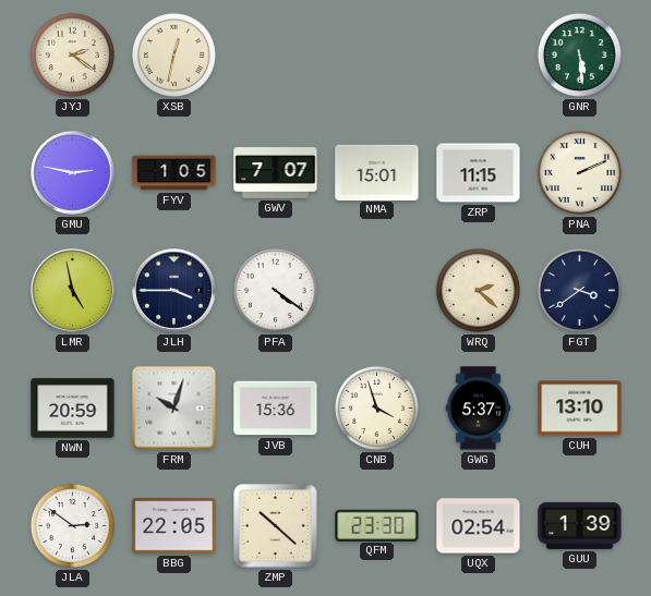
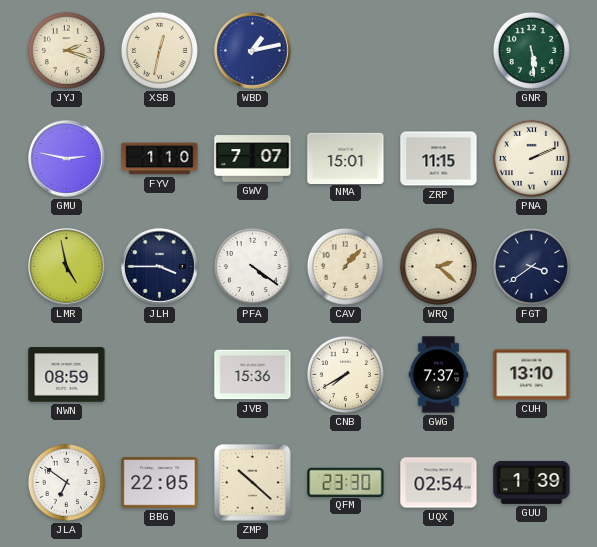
JYJ: 2:21 -> 2:18 (66, 50)
WBD: none -> 1:13 (253, 51)
FYV: 1:05 -> 1:10 (160, 159)
CAV: none -> 1:07 (345, 266)
NWN: 20:59 -> 08:59 (67, 375)
FRM: 10:03 -> none (174, 409)
CNB: 3:57 -> 7:40 (345, 374)
GWG: 5:37 -> 7:37 (439, 375)
JLA: 2:51 -> 6:51 (66, 482)
